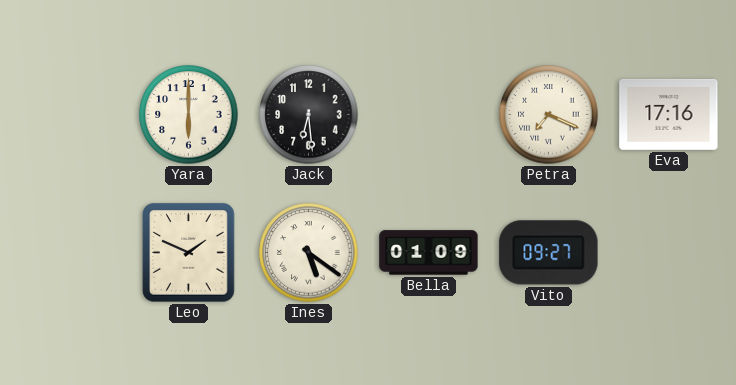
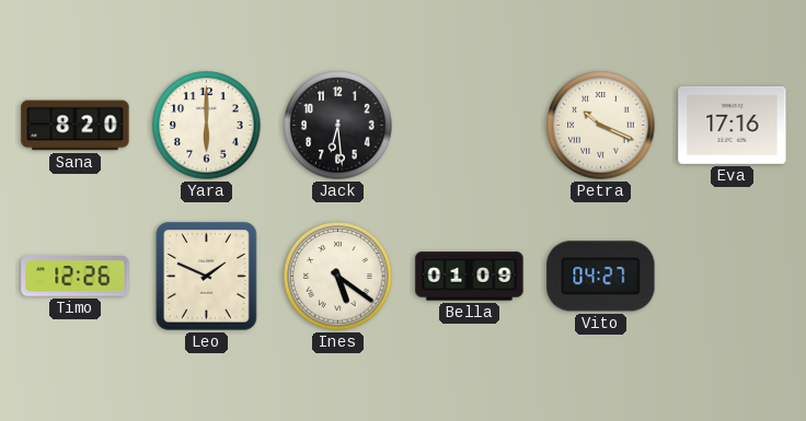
Sana: none -> 8:20 (76, 126)
Petra: 7:19 -> 10:19 (601, 126)
Timo: none -> 12:26 (76, 277)
Vito: 09:27 -> 04:27 (601, 277)
